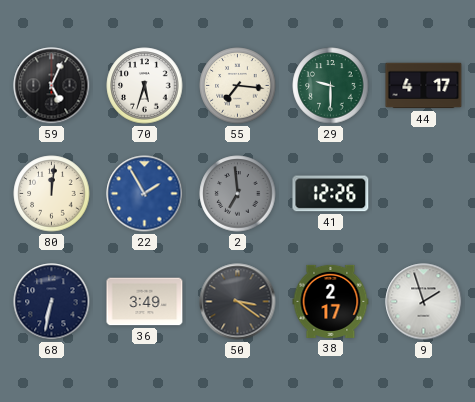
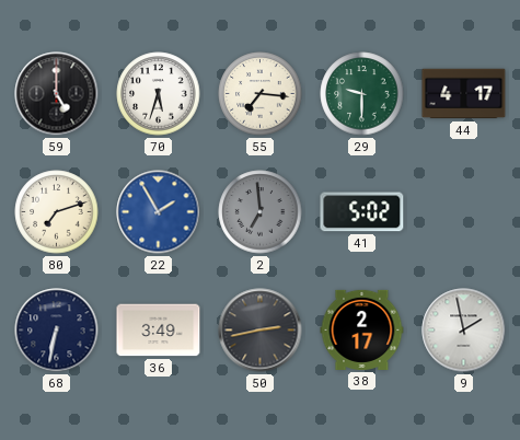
59: 5:04 -> 5:00 (57, 94)
80: 12:01 -> 7:12 (57, 212)
41: 12:26 -> 5:02 (362, 212)
50: 3:21 -> 2:43 (261, 331)
9: 1:57 -> 1:58 (464, 331)
